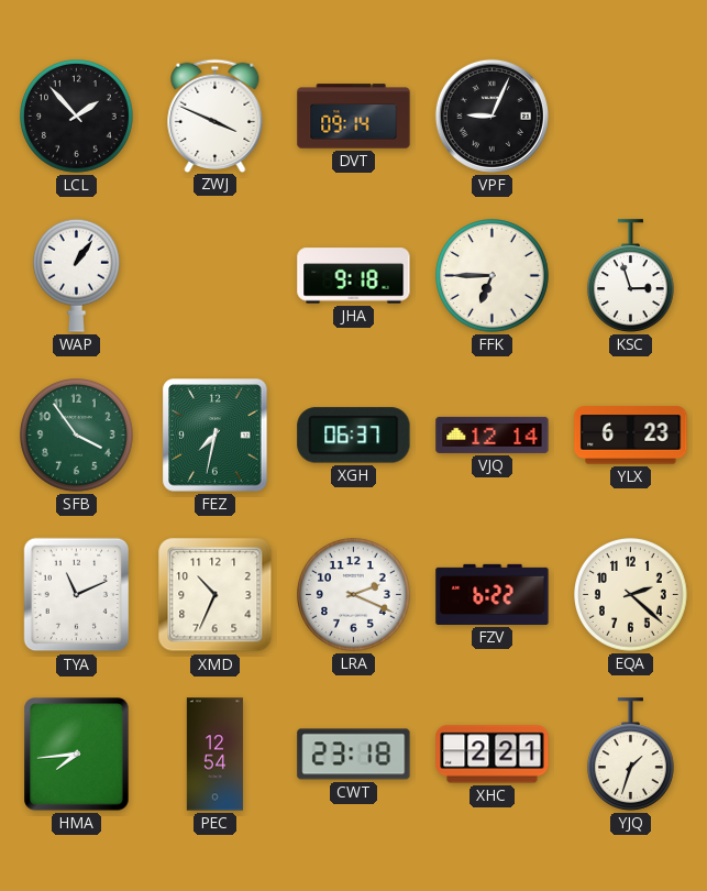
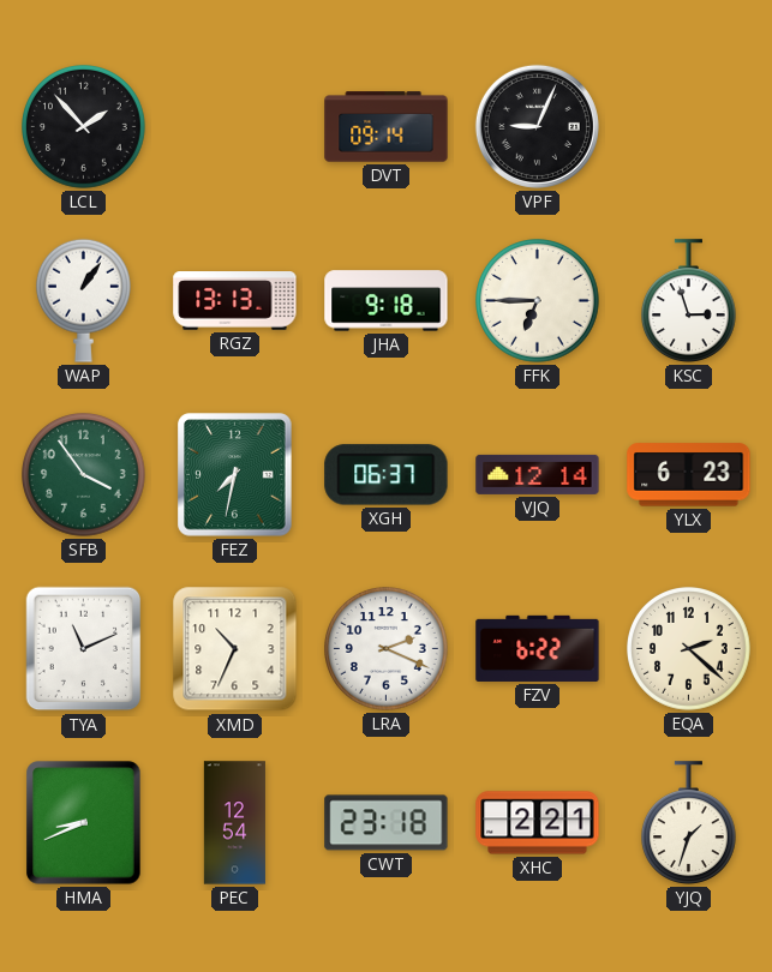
ZWJ: 3:49 -> none (216, 116)
RGZ: none -> 13:13 (235, 301)
HMA: 7:44 -> 8:41 (84, 823)
